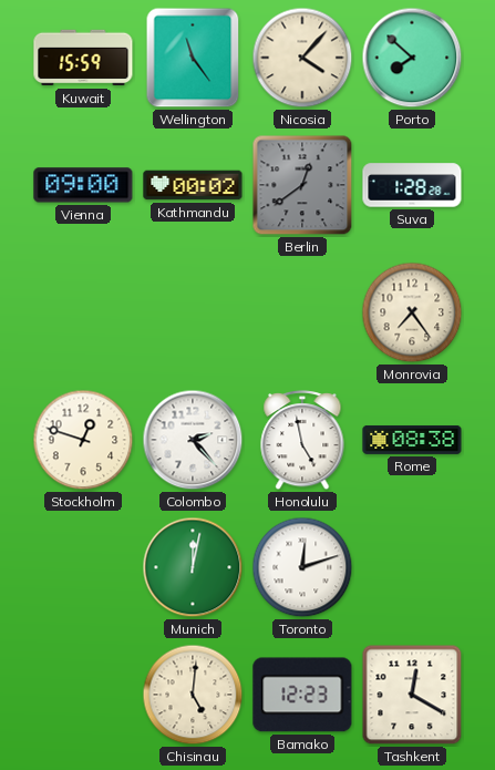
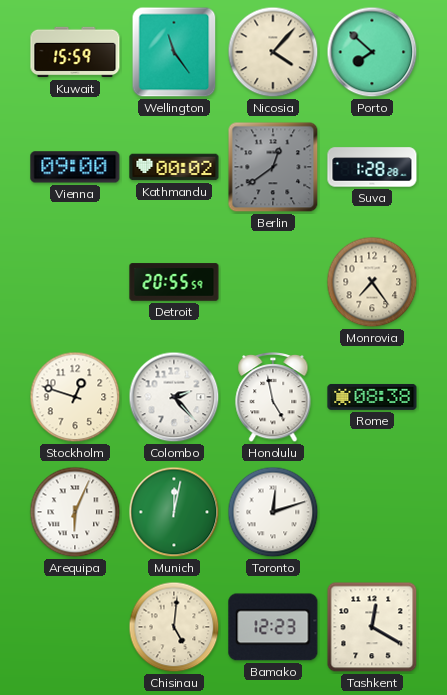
Detroit: none -> 20:55 (174, 282)
Arequipa: none -> 6:04 (75, 512)
